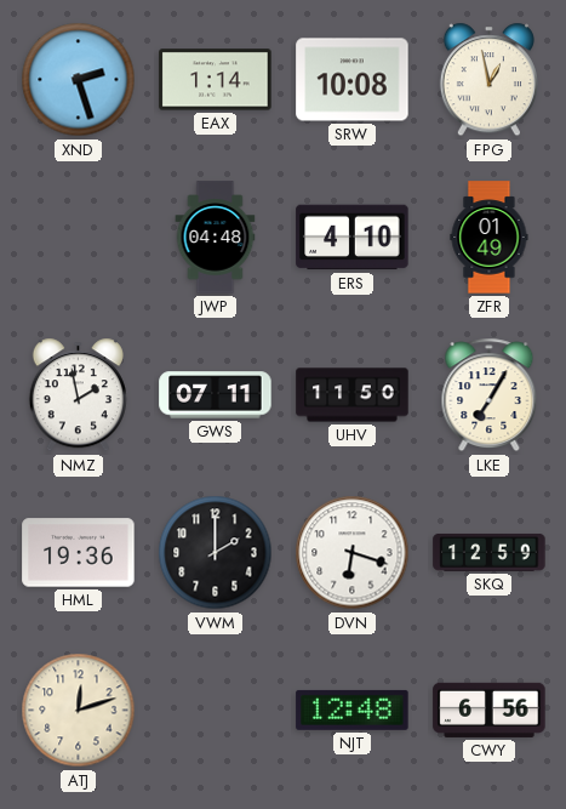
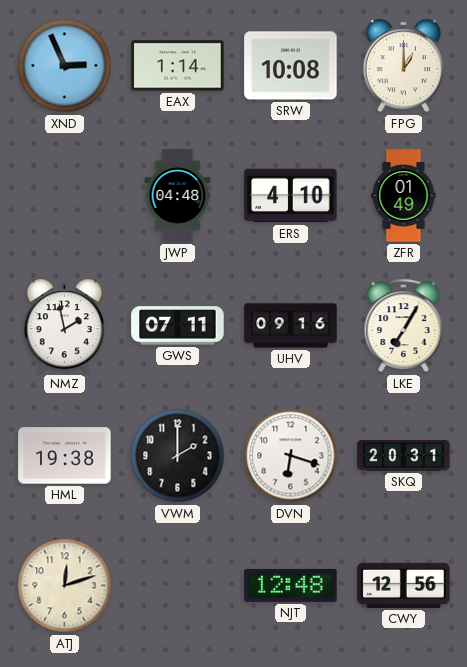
XND: 2:27 -> 2:56 (65, 66)
FPG: 12:58 -> 1:00 (403, 66)
UHV: 11:50 -> 09:16 (291, 326)
HML: 19:36 -> 19:38 (65, 456)
SKQ: 12:59 -> 20:31 (404, 455)
CWY: 6:56 -> 12:56 (404, 585)
